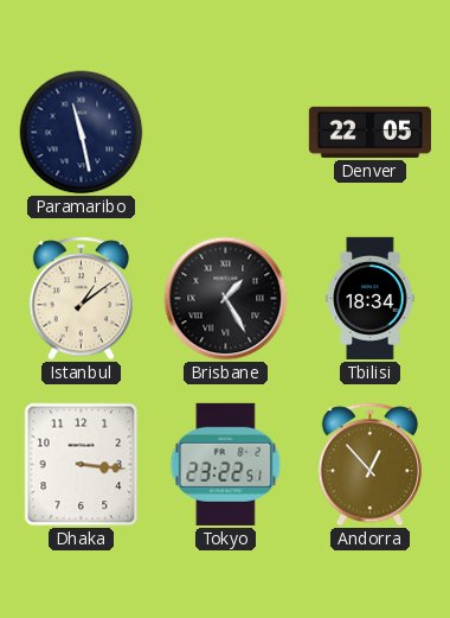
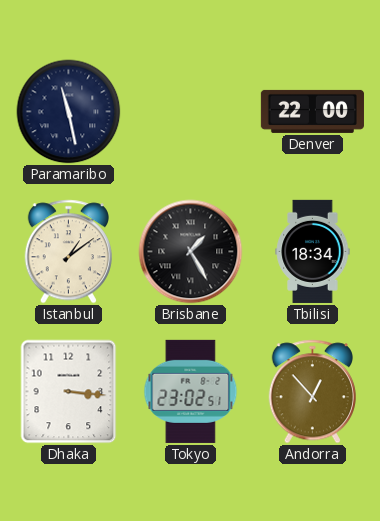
Denver: 22:05 -> 22:00 (312, 111)
Tokyo: 23:22 -> 23:02 (191, 391)
